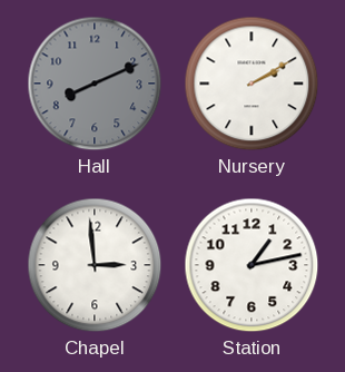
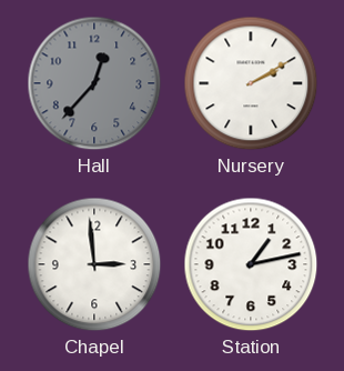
Hall: 8:11 -> 12:37 (94, 83)
